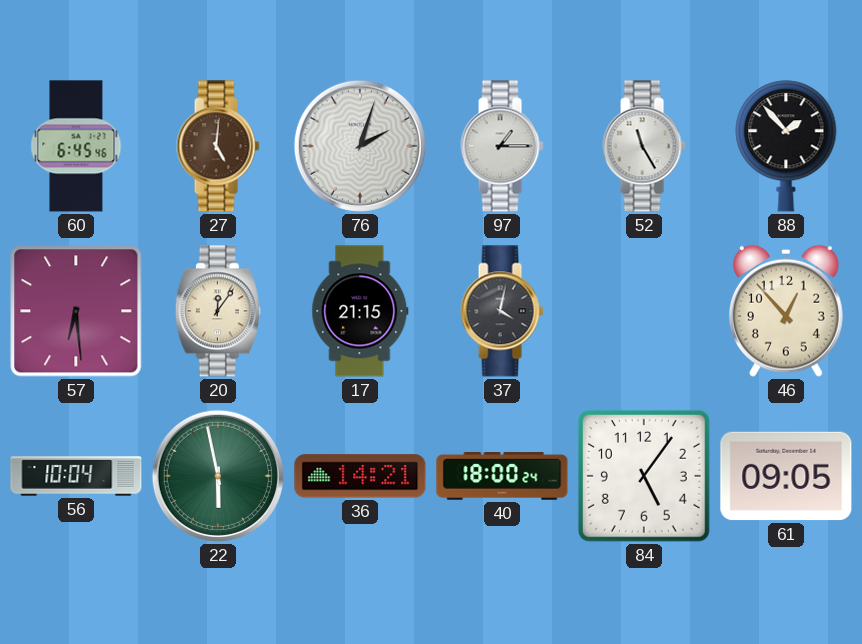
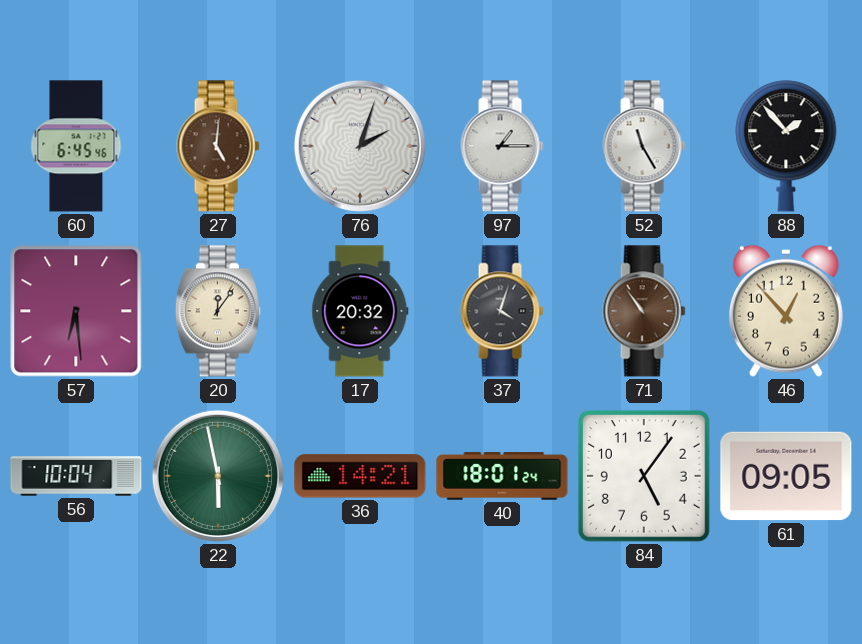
17: 21:15 -> 20:32 (360, 311)
37: 4:02 -> 4:03 (502, 311)
71: none -> 10:54 (644, 311)
40: 18:00 -> 18:01 (502, 476)
